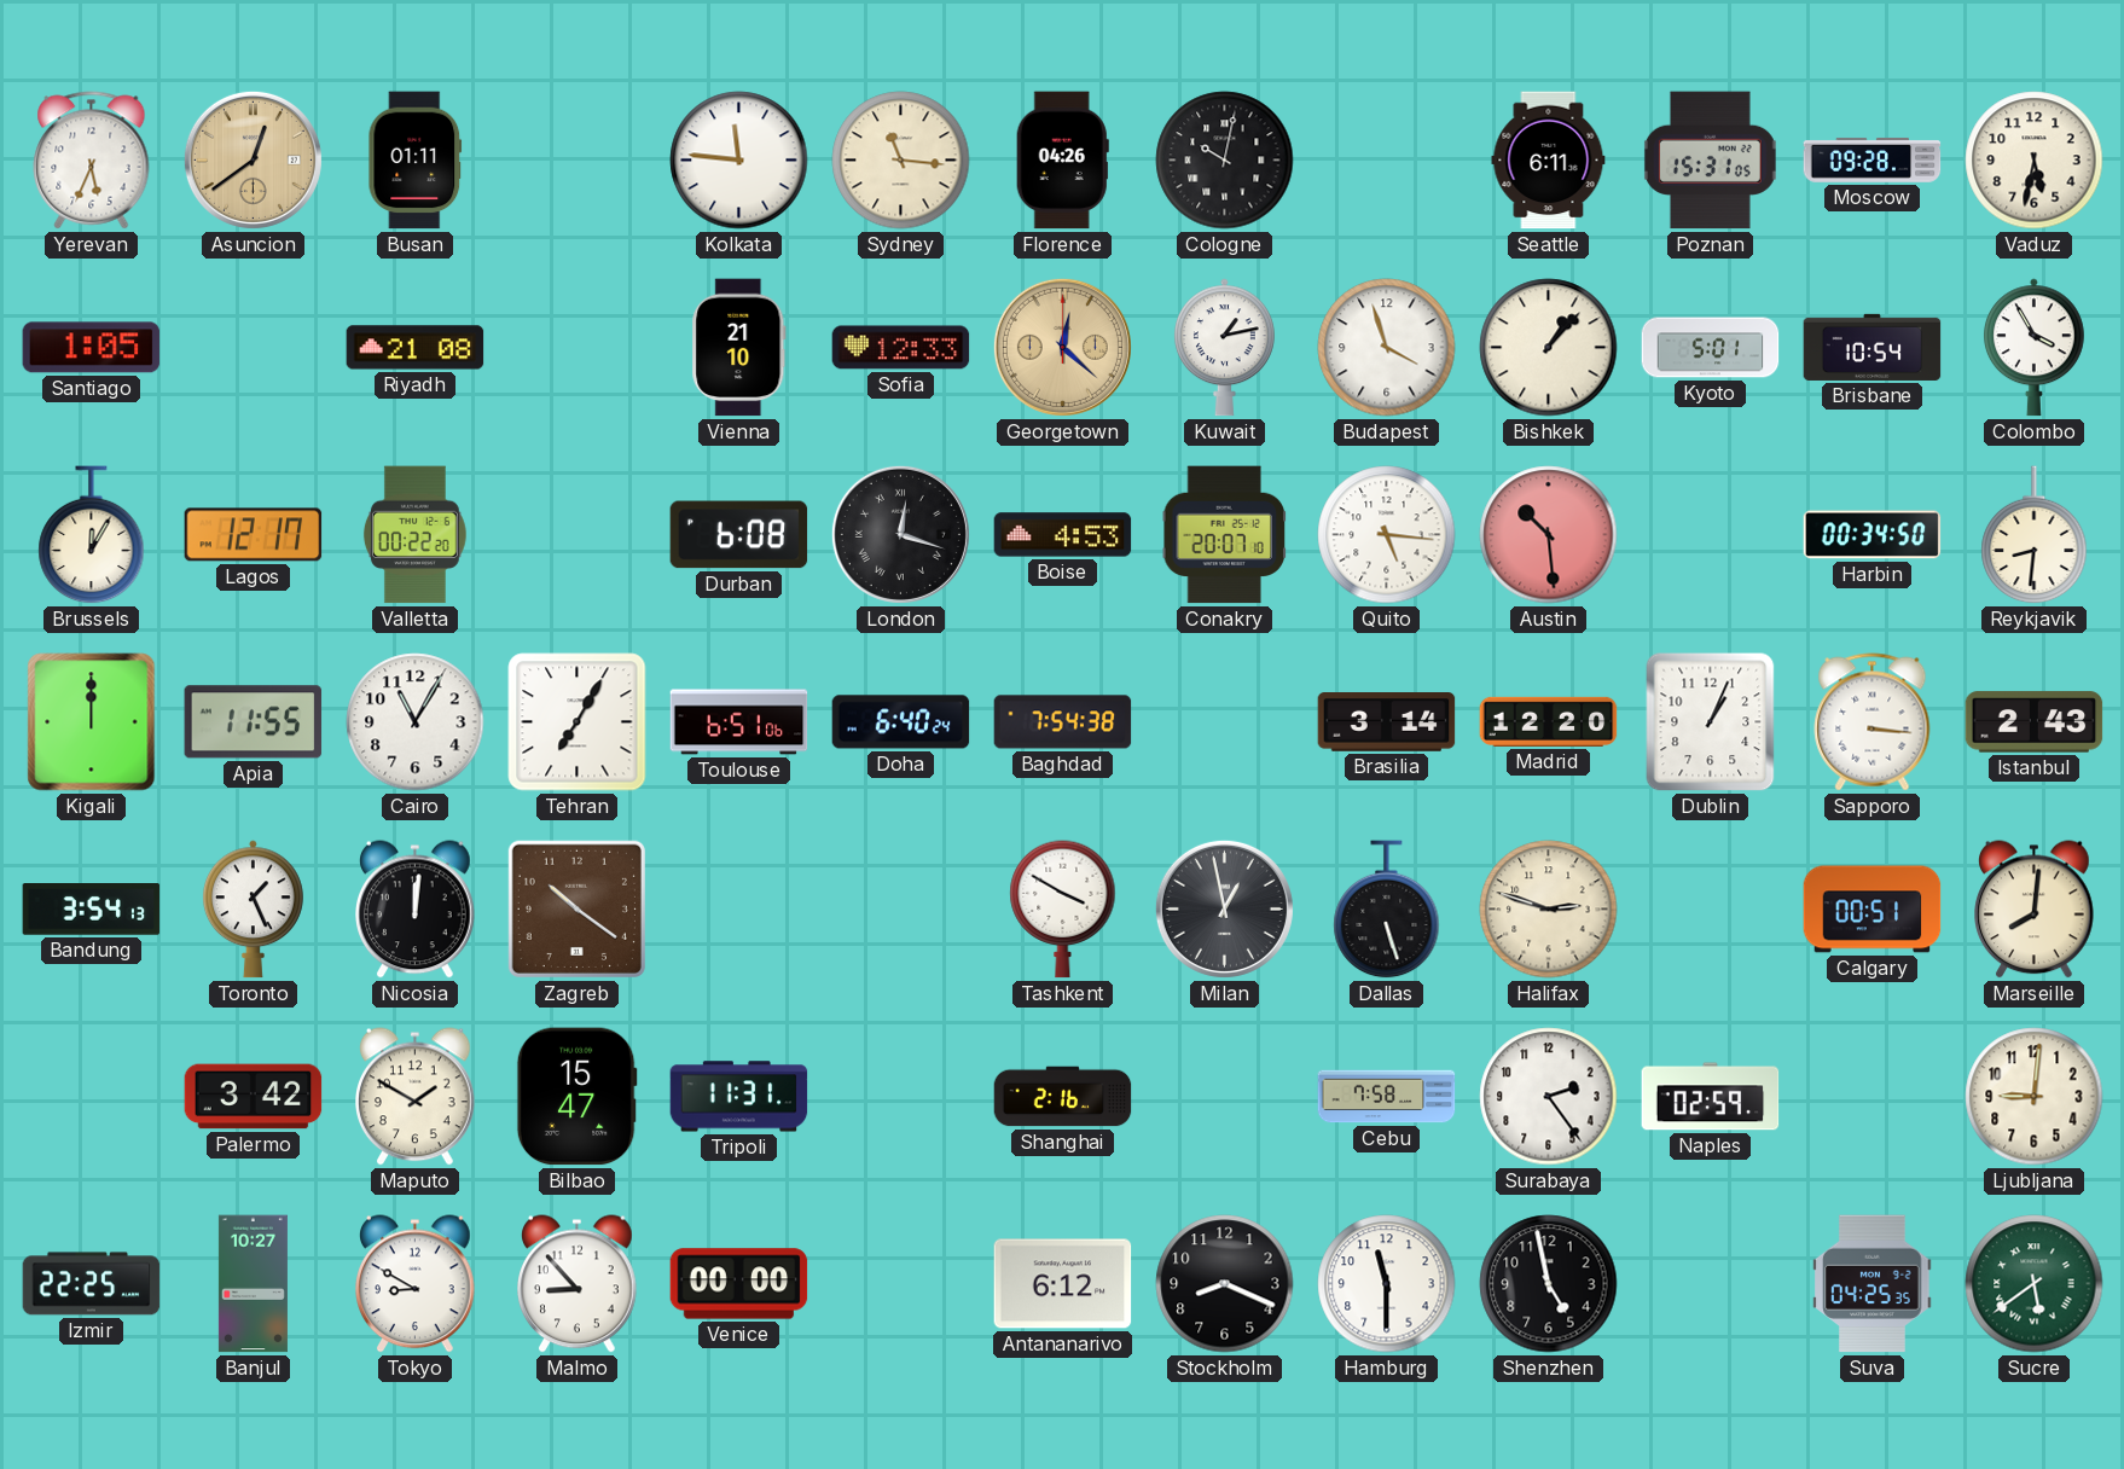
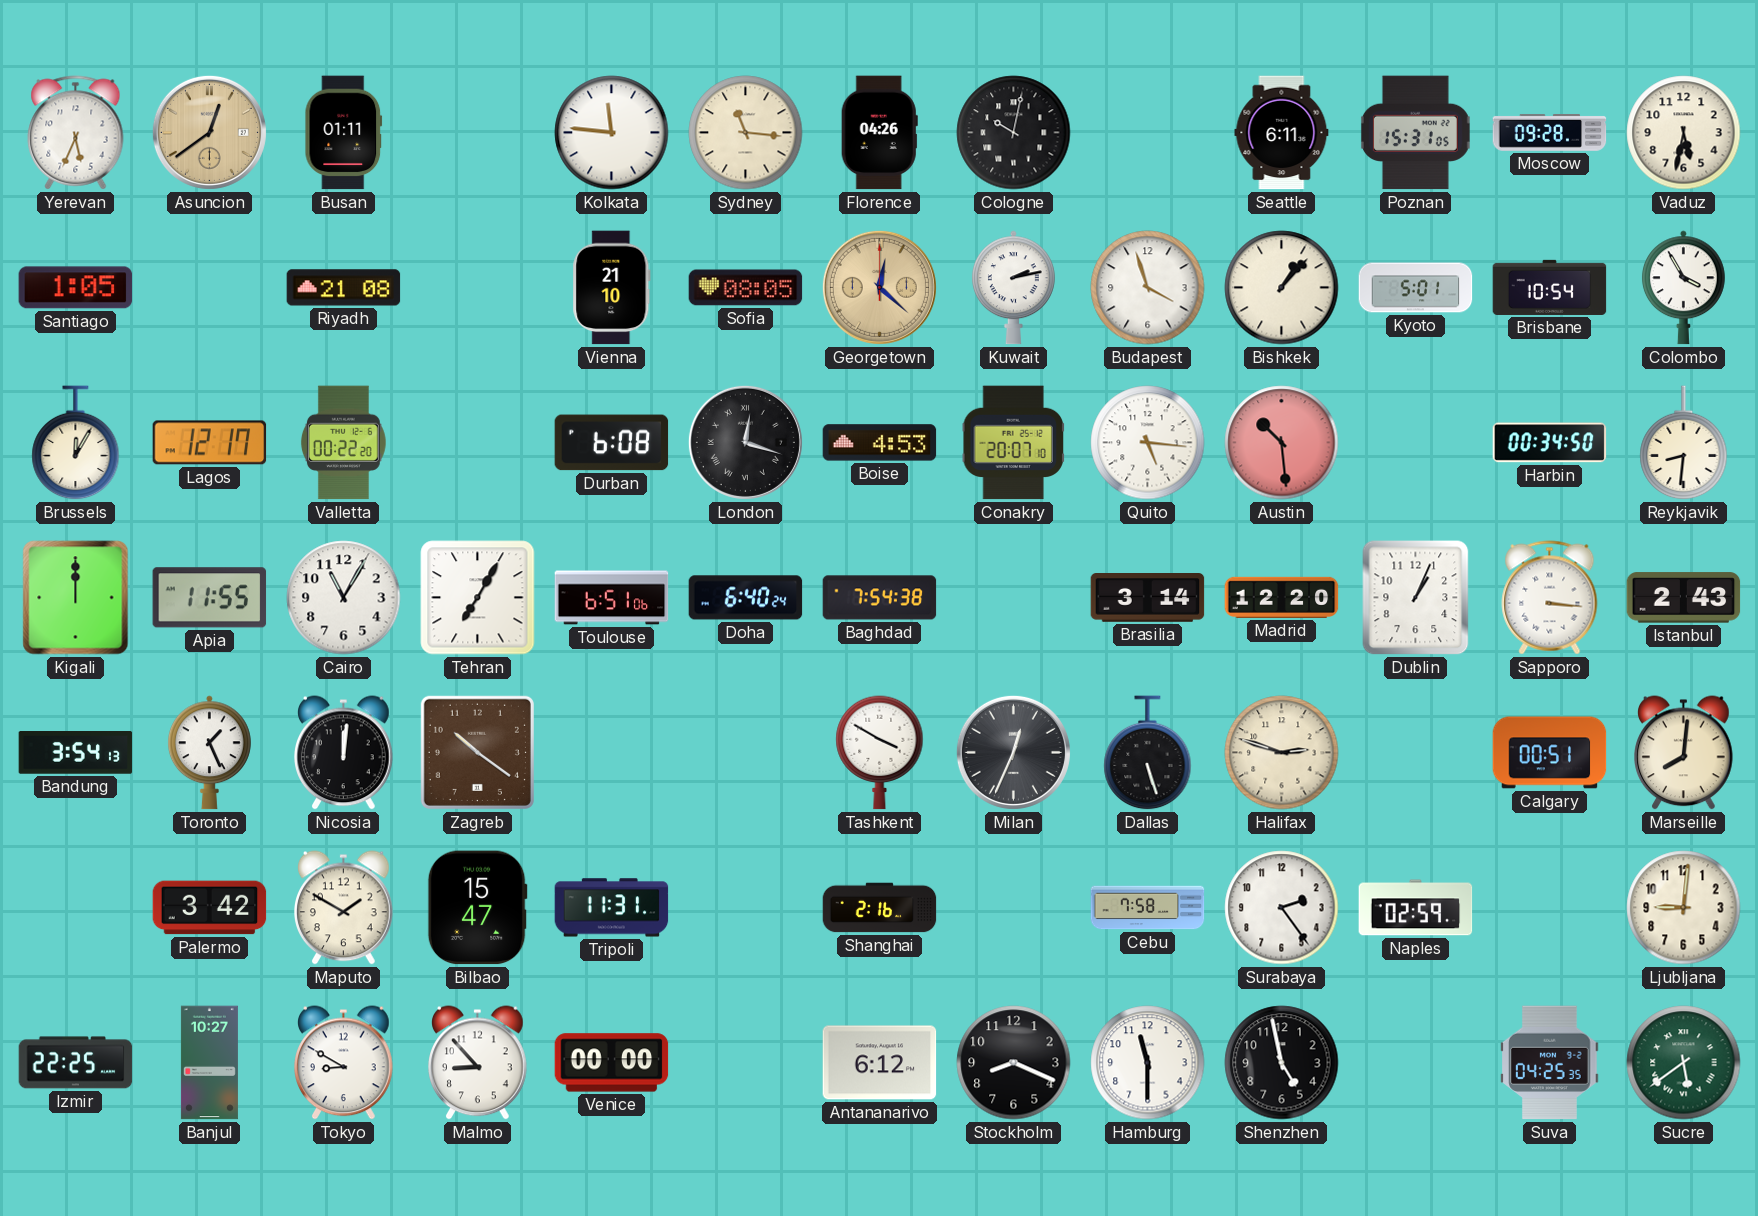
Sofia: 12:33 -> 08:05 (746, 288)
Kuwait: 1:13 -> 2:13 (1013, 288)
Milan: 12:58 -> 12:34 (1013, 752)
